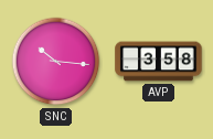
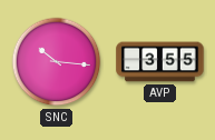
AVP: 3:58 -> 3:55 (160, 62)
